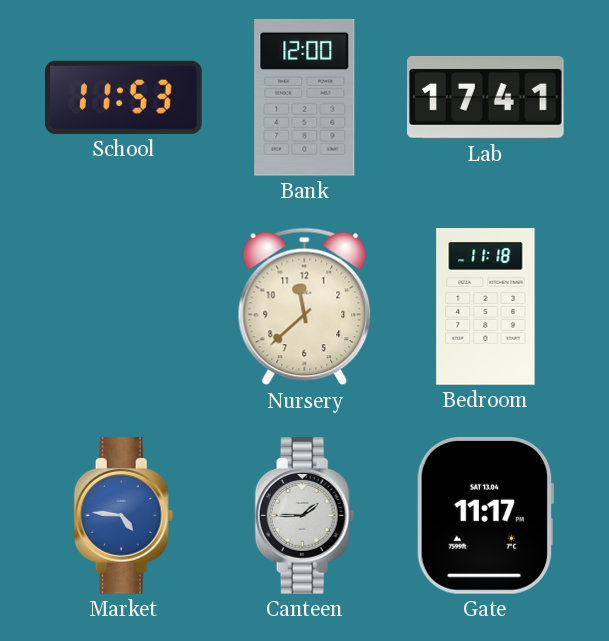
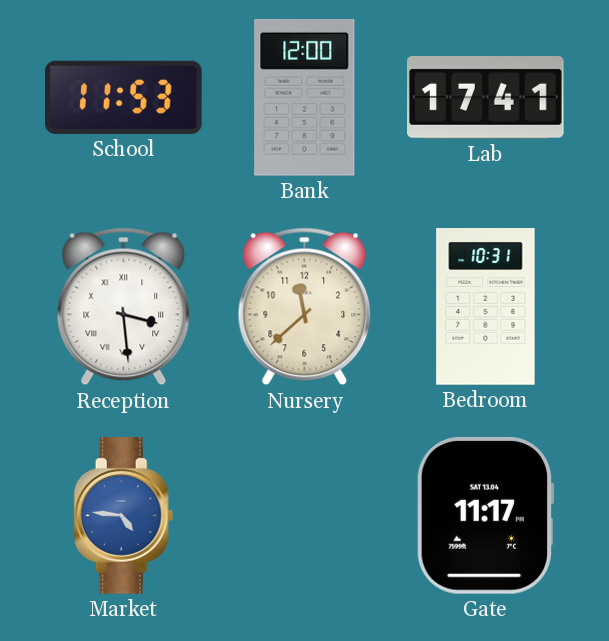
Reception: none -> 3:29 (124, 307)
Bedroom: 11:18 -> 10:31 (486, 307)
Canteen: 1:45 -> none (305, 516)
